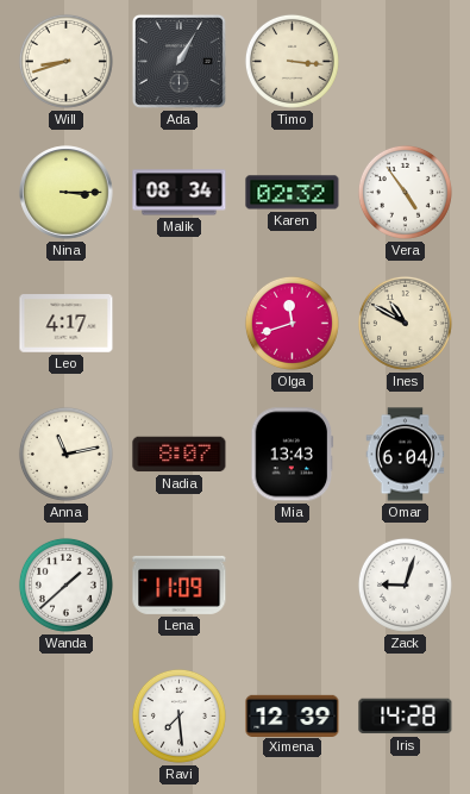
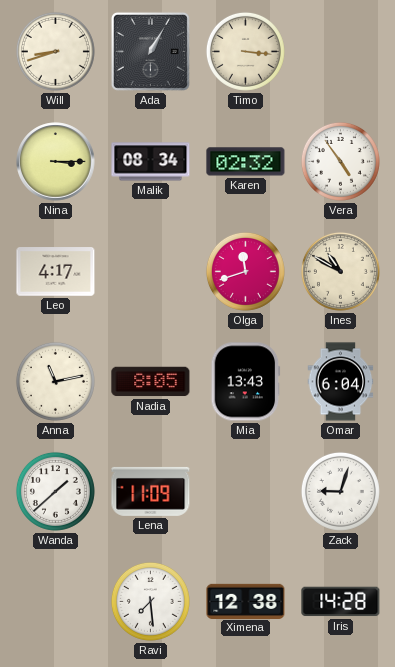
Nadia: 8:07 -> 8:05 (151, 382)
Ximena: 12:39 -> 12:38 (246, 601)
